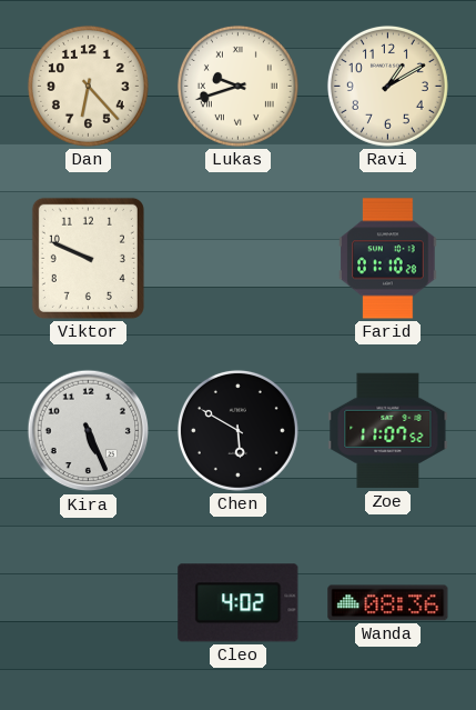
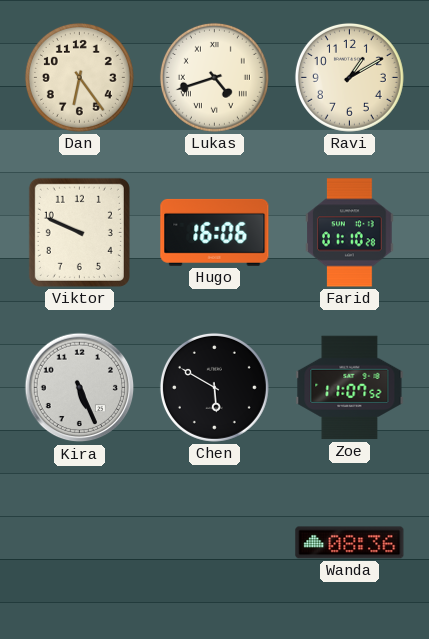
Dan: 6:23 -> 6:24 (79, 77)
Lukas: 9:42 -> 4:42 (214, 77)
Hugo: none -> 16:06 (215, 232)
Cleo: 4:02 -> none (239, 603)
